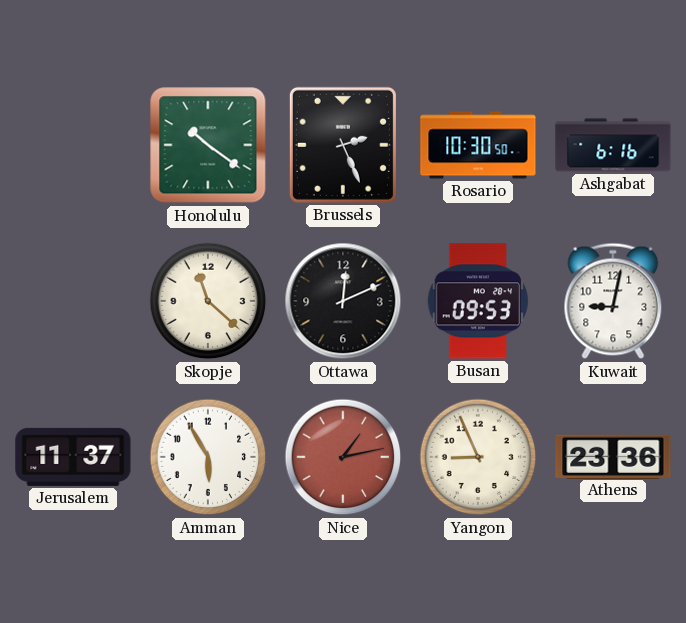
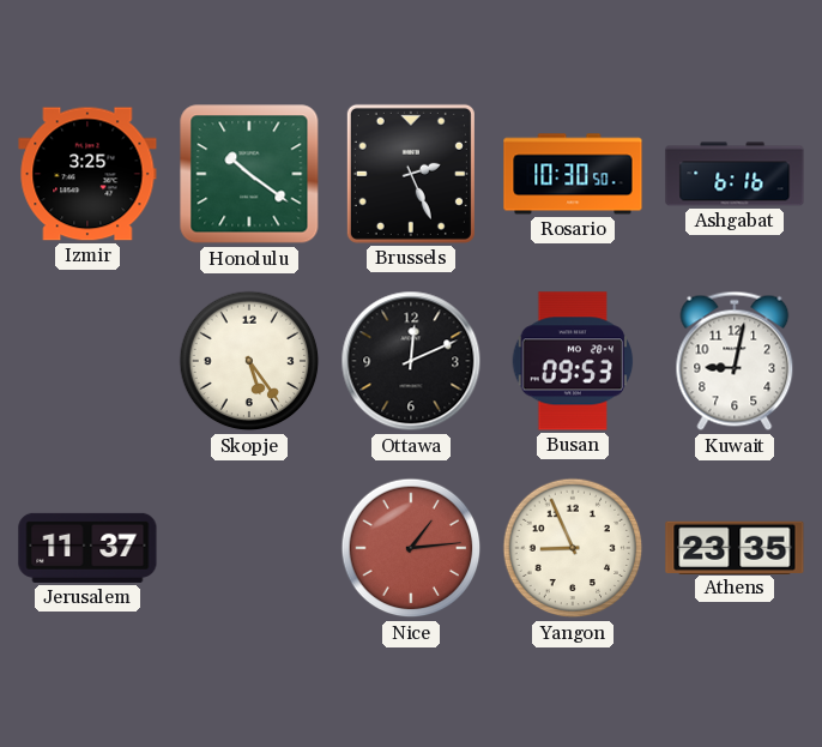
Izmir: none -> 3:25 (87, 174)
Skopje: 11:22 -> 5:24 (249, 361)
Amman: 5:55 -> none (208, 457)
Nice: 1:13 -> 1:14 (411, 548)
Athens: 23:36 -> 23:35 (735, 547)
